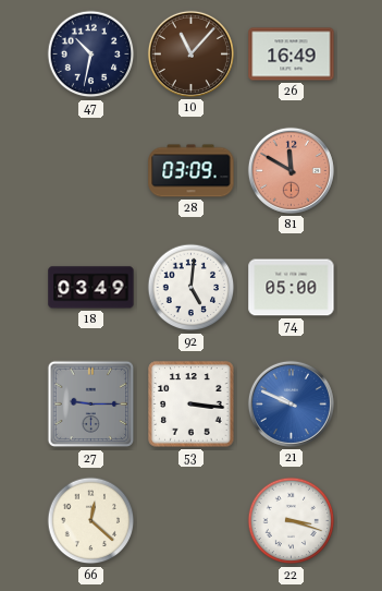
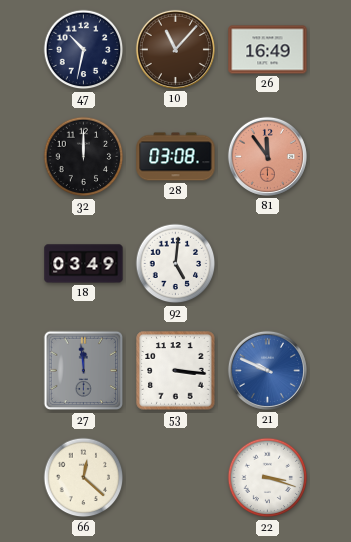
32: none -> 12:00 (84, 157)
28: 03:09 -> 03:08 (176, 157)
81: 11:50 -> 11:54 (267, 156)
74: 05:00 -> none (292, 288)
27: 9:15 -> 11:59 (84, 371)
